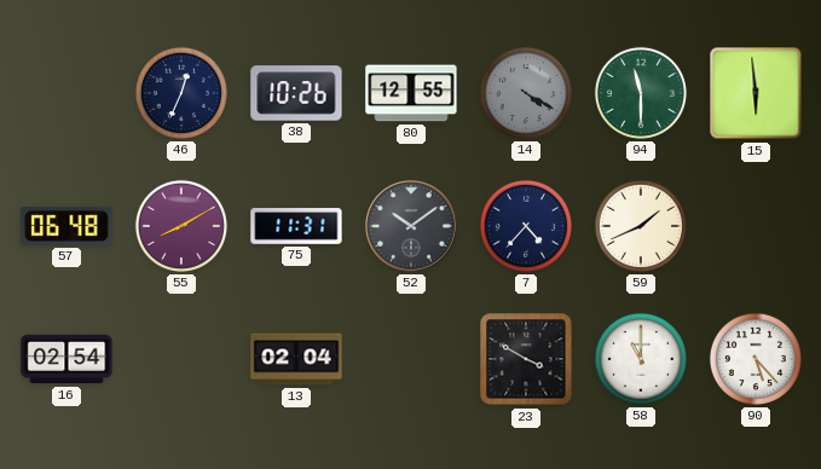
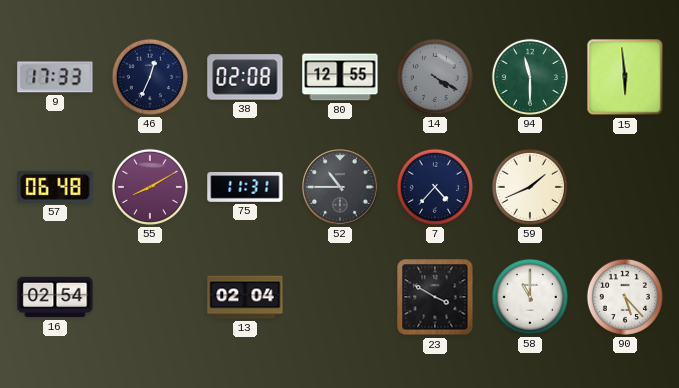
9: none -> 17:33 (55, 77)
38: 10:26 -> 02:08 (245, 77)
52: 10:09 -> 10:45 (340, 187)
